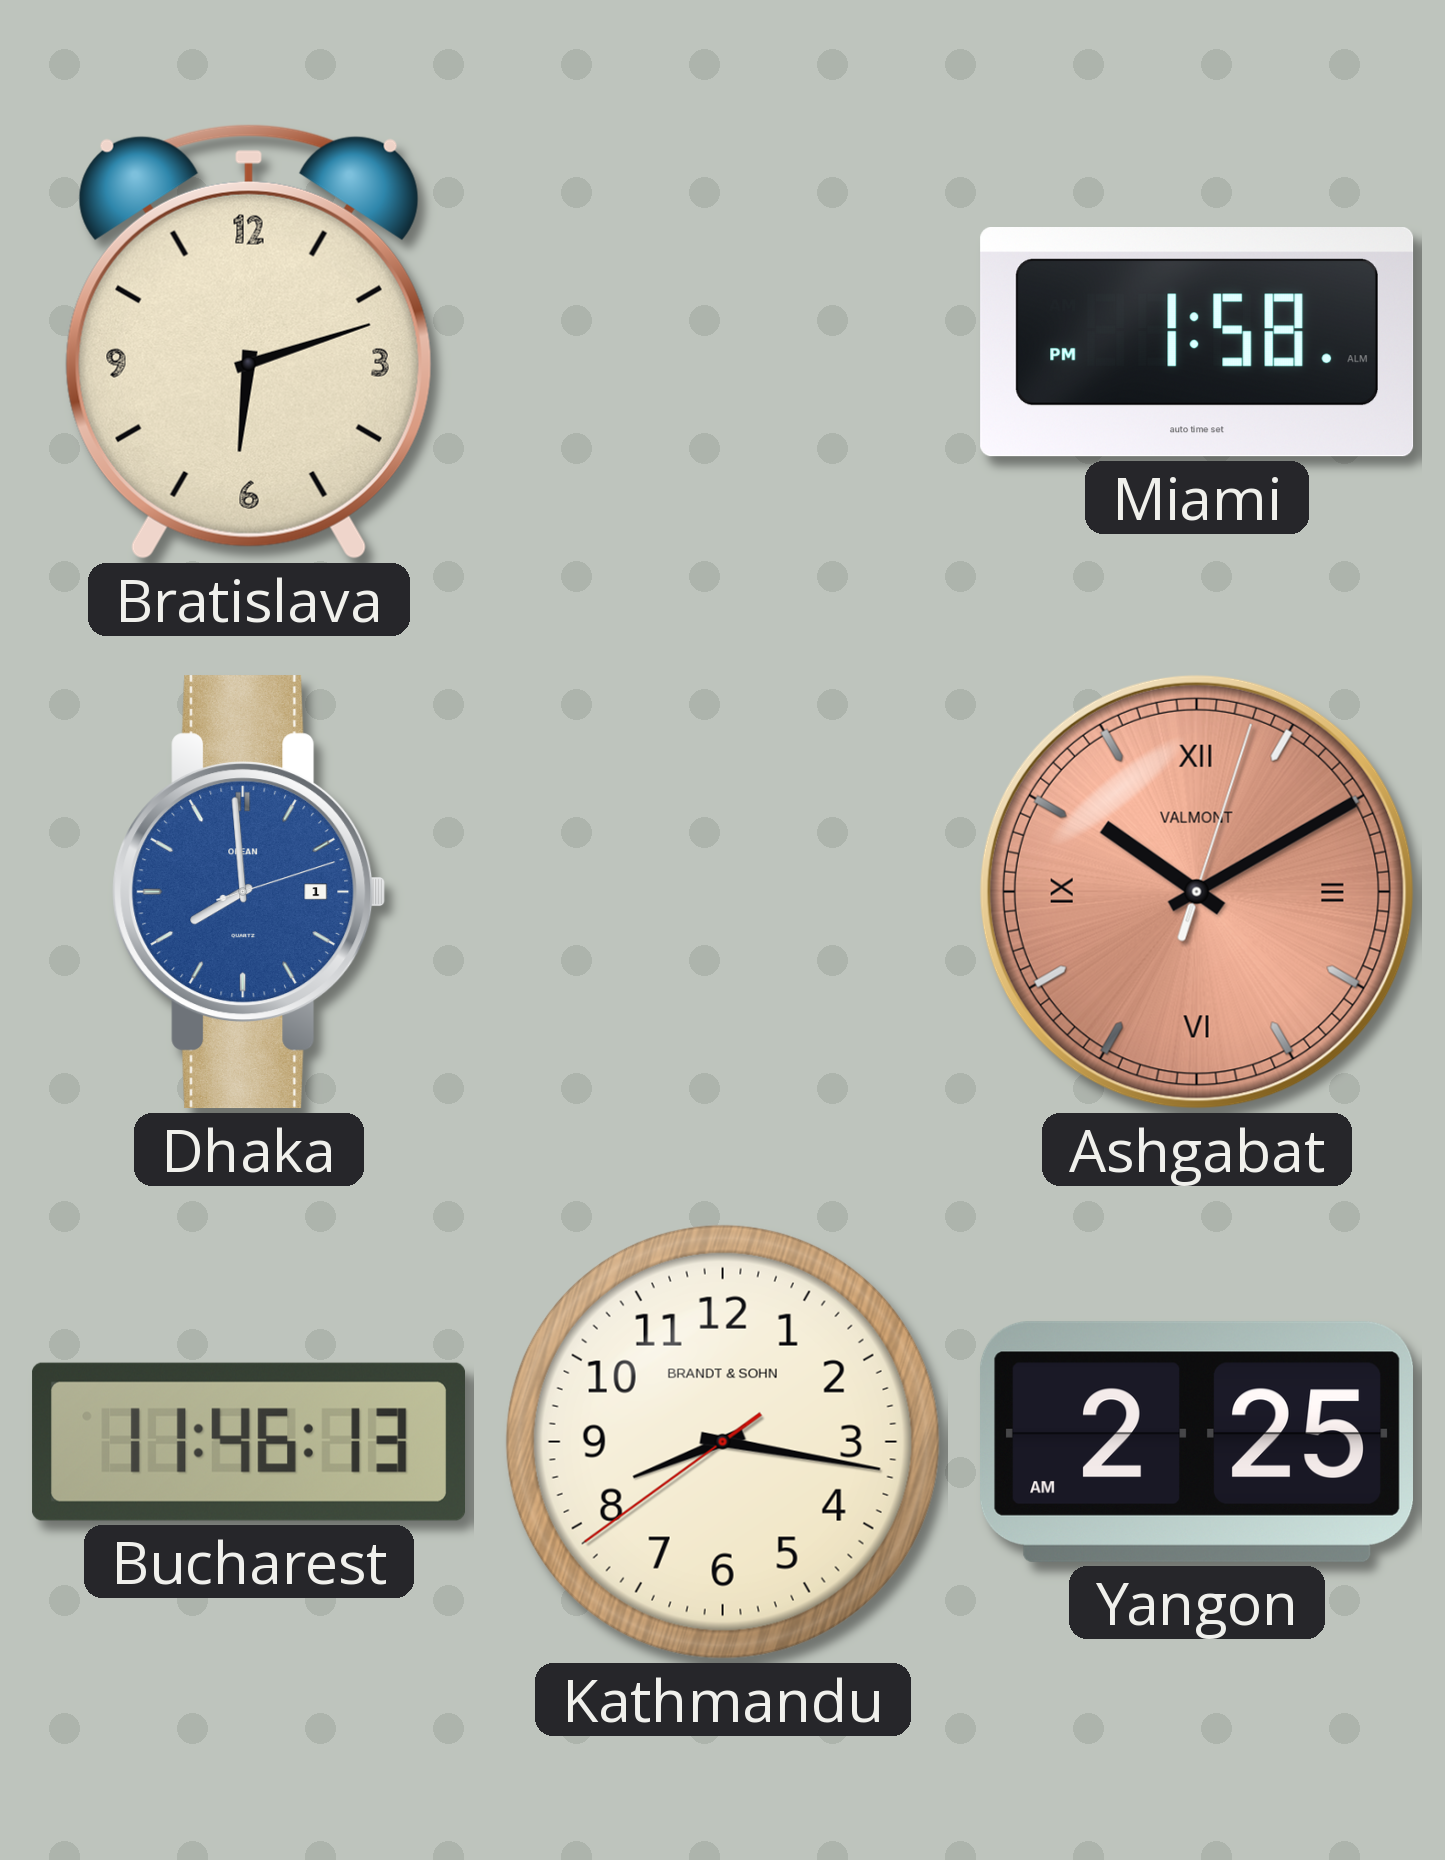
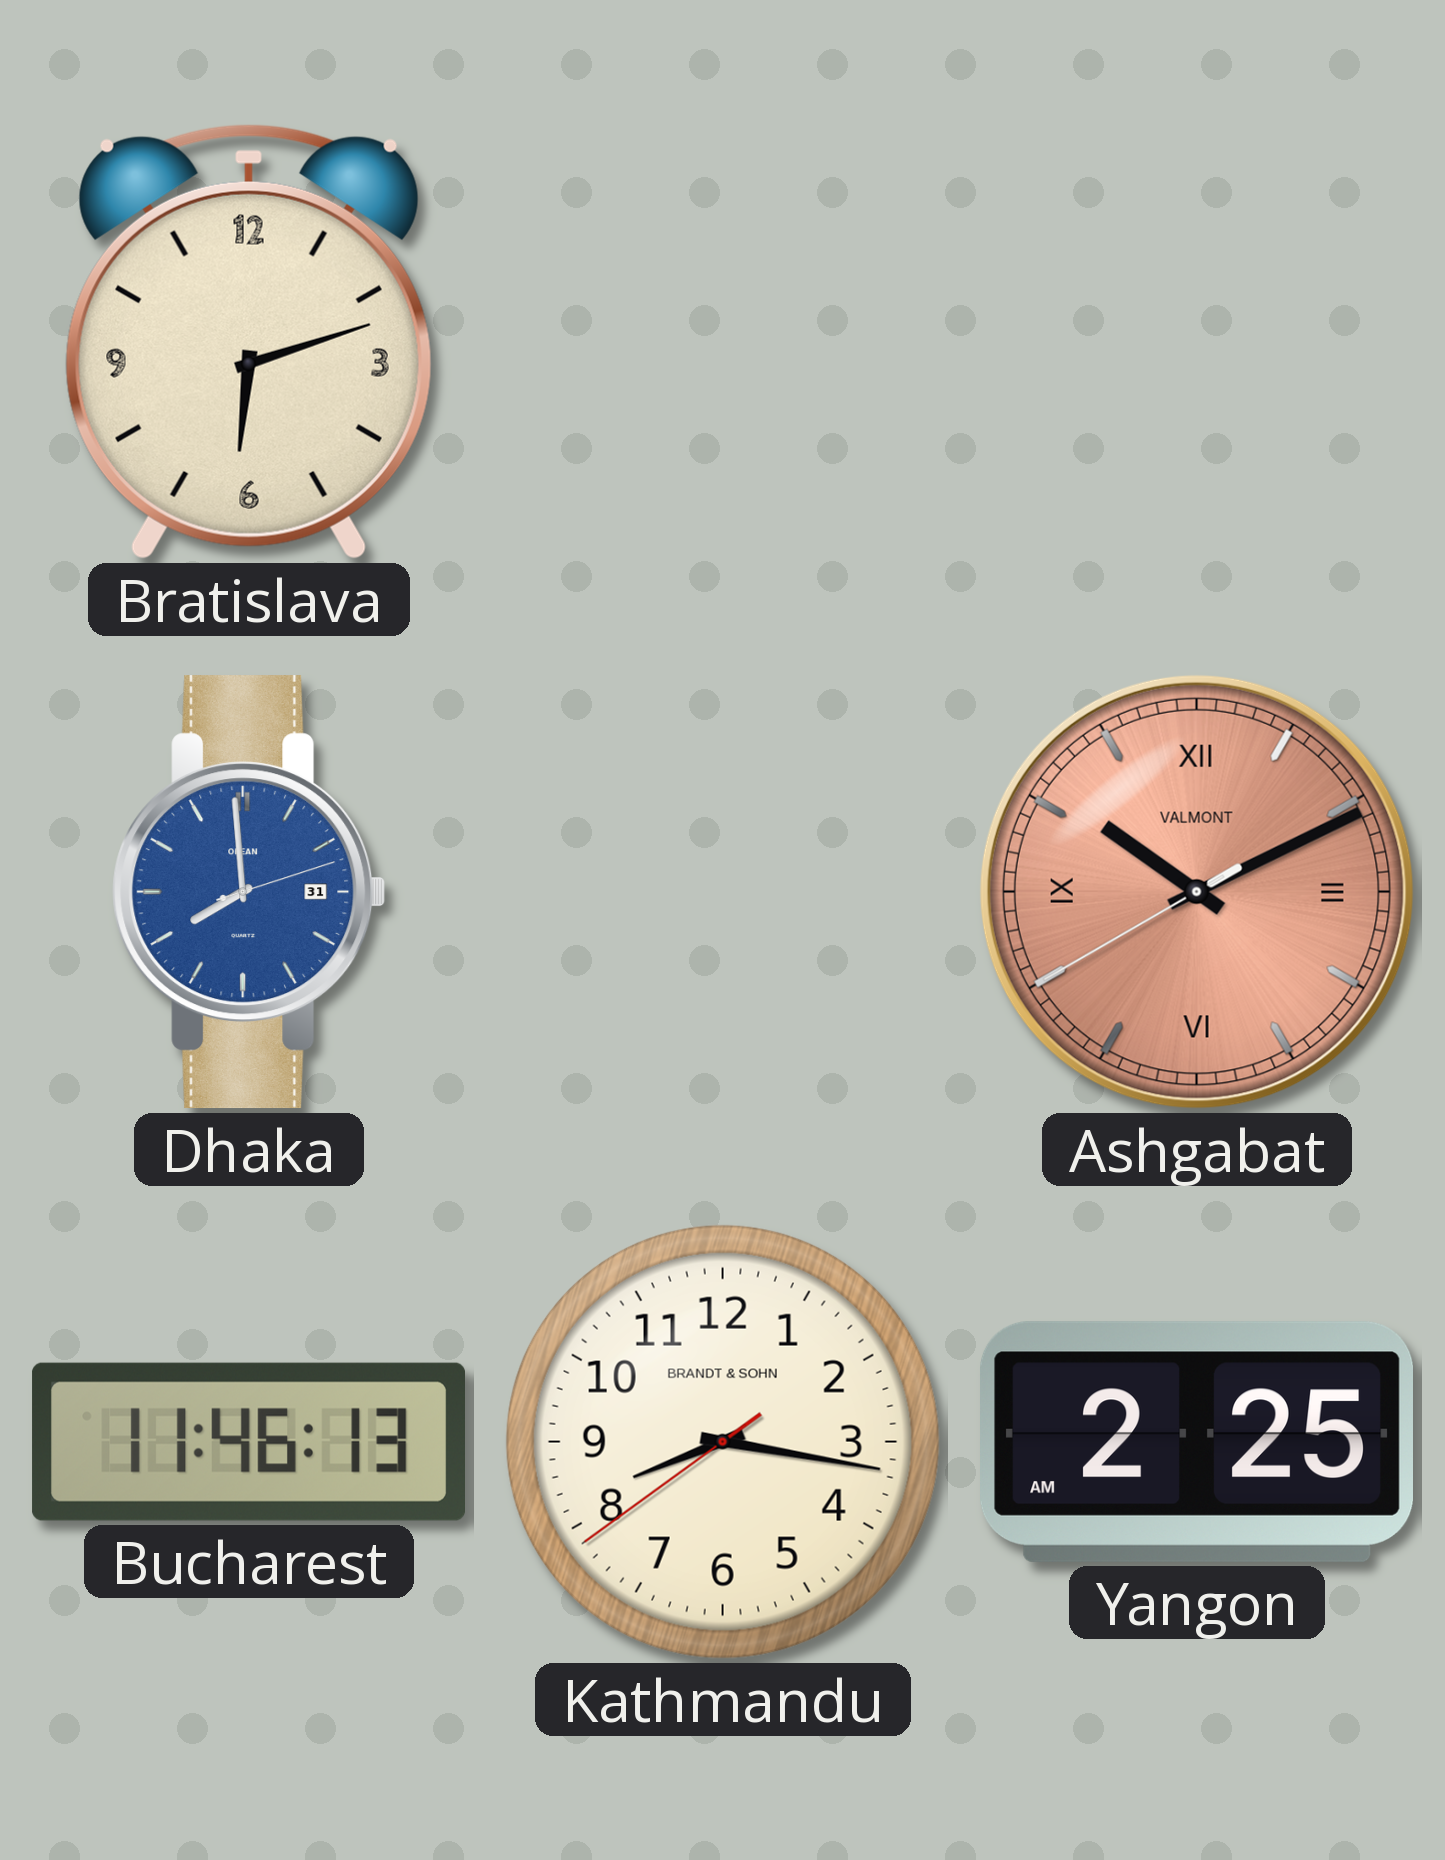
Miami: 1:58 -> none (1197, 343)
Dhaka date: 1 -> 31 (249, 892)
Ashgabat: 10:10:03 -> 10:10:40 (1197, 892)
